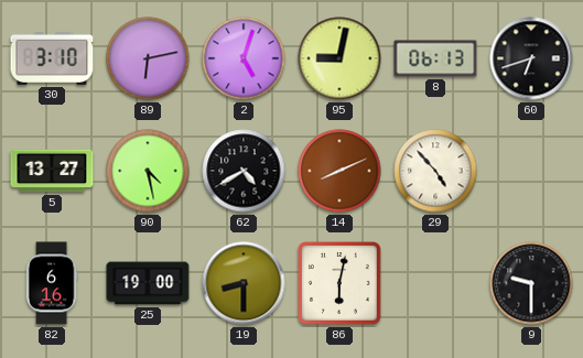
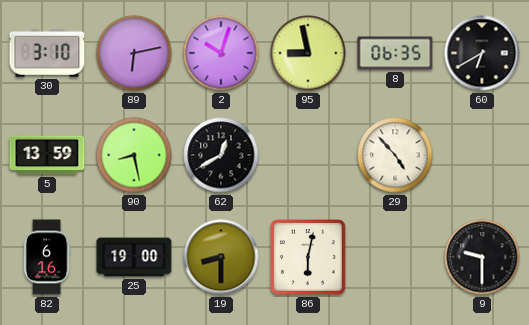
2: 5:03 -> 10:03 (221, 53)
95: 9:02 -> 8:58 (308, 53)
8: 06:13 -> 06:35 (395, 53)
60: 6:42 -> 6:40 (482, 53)
5: 13:27 -> 13:59 (47, 155)
90: 4:28 -> 8:28 (134, 155)
62: 4:40 -> 12:40 (221, 155)
14: 8:11 -> none (339, 171)
